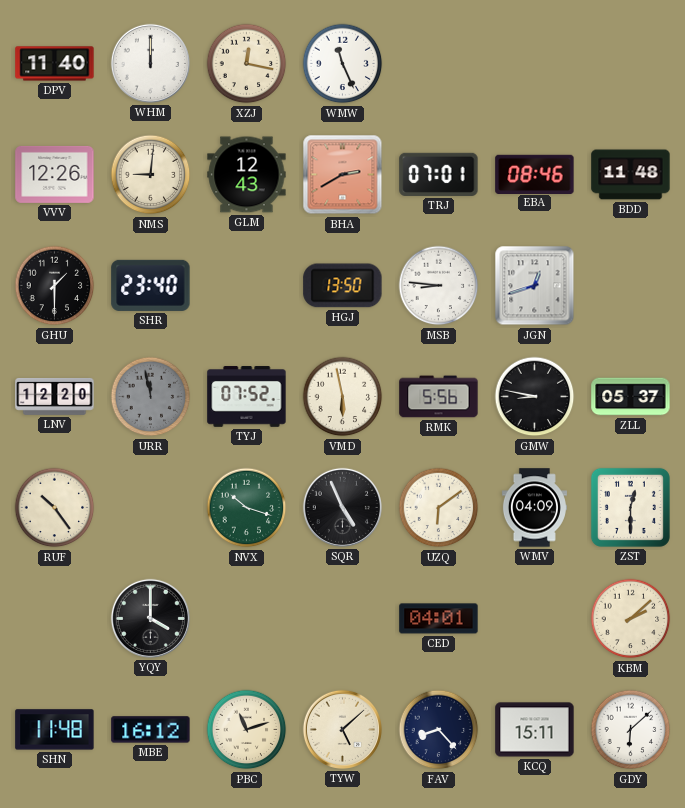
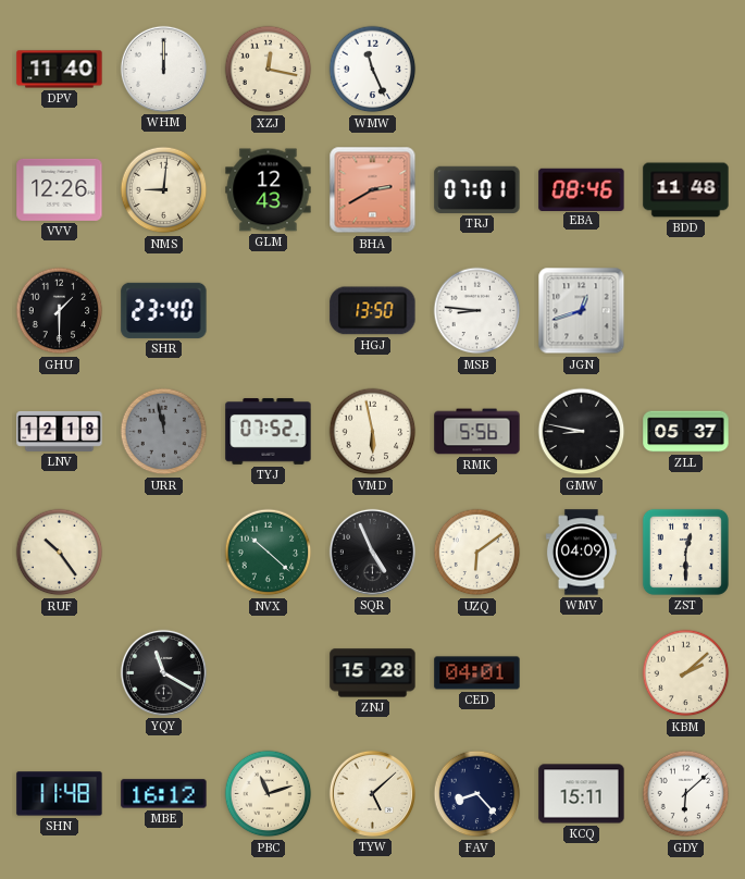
LNV: 12:20 -> 12:18 (60, 431)
NVX: 10:18 -> 10:22 (269, 553)
YQY: 4:00 -> 11:20 (163, 672)
ZNJ: none -> 15:28 (373, 673)
